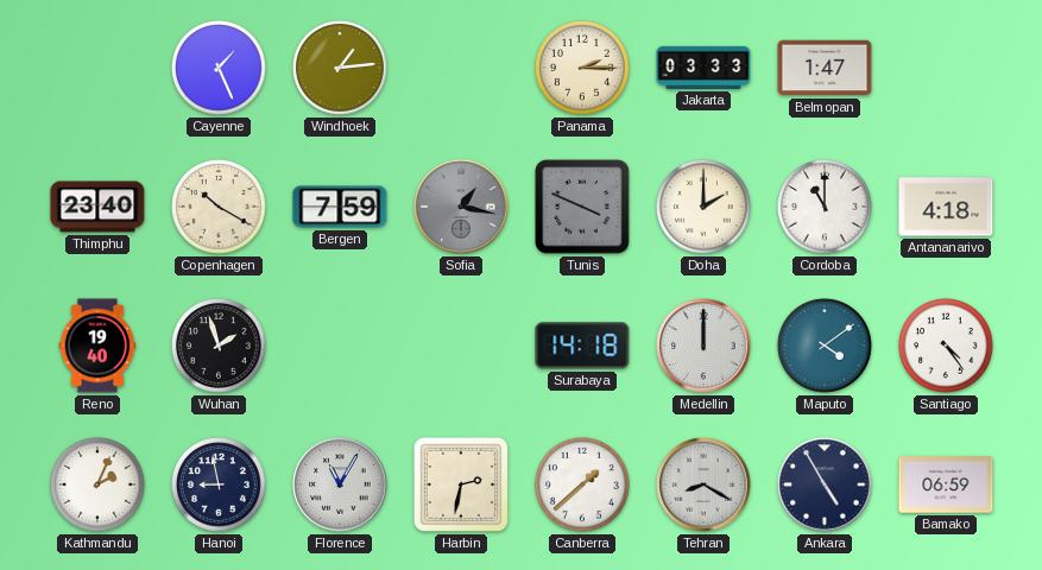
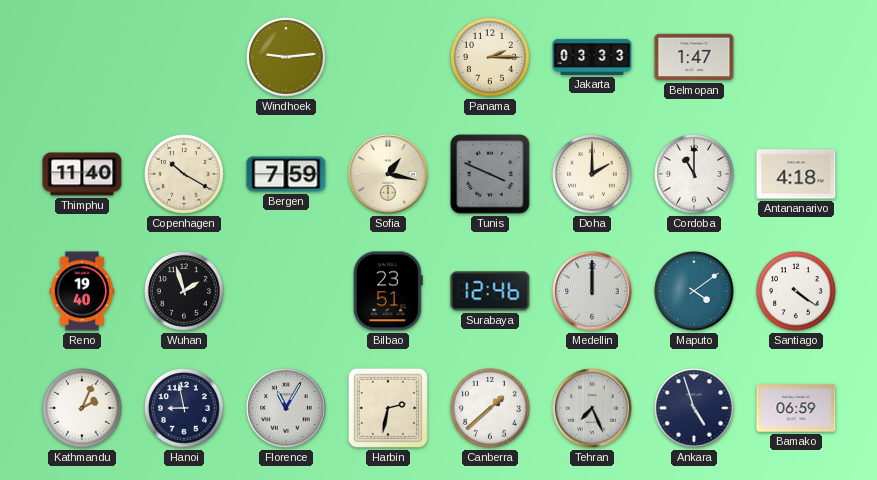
Cayenne: 1:26 -> none (220, 69)
Windhoek: 1:14 -> 9:14 (287, 58)
Thimphu: 23:40 -> 11:40 (82, 174)
Sofia dial: grey -> cream (388, 174)
Bilbao: none -> 23:51 (388, 291)
Surabaya: 14:18 -> 12:46 (490, 291)
Santiago: 4:24 -> 4:21 (797, 292)
Tehran: 8:20 -> 7:26 (592, 408)
Ankara: 4:55 -> 4:57 (694, 408)
